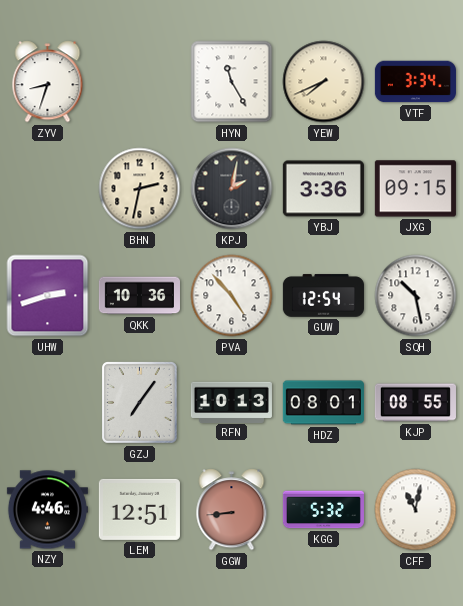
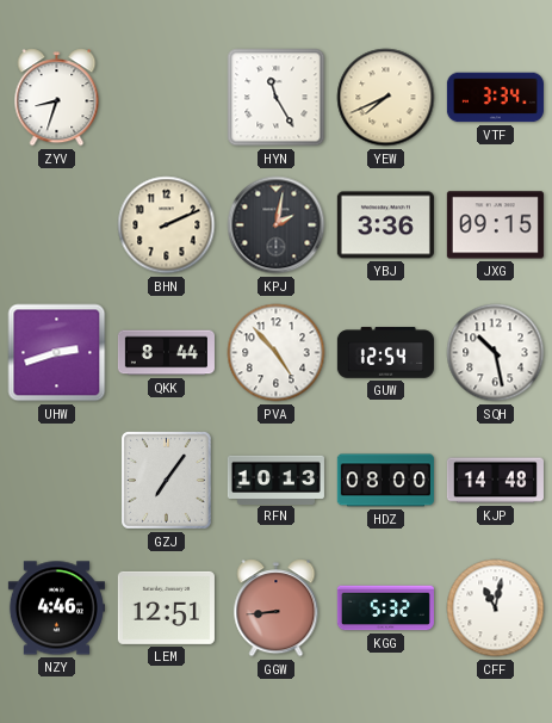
BHN: 2:32 -> 2:11 (167, 225)
QKK: 10:36 -> 8:44 (166, 353)
HDZ: 08:01 -> 08:00 (385, 481)
KJP: 08:55 -> 14:48 (495, 481)
